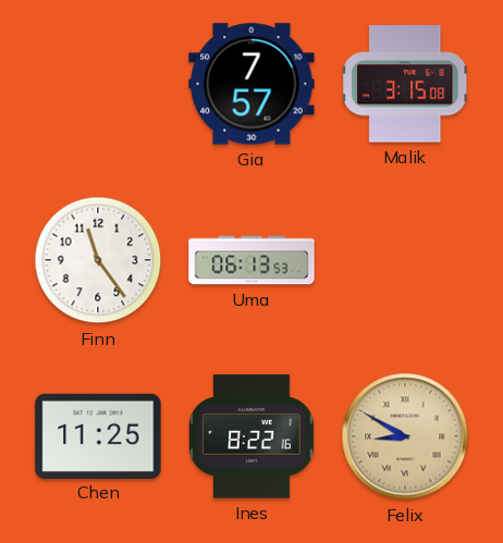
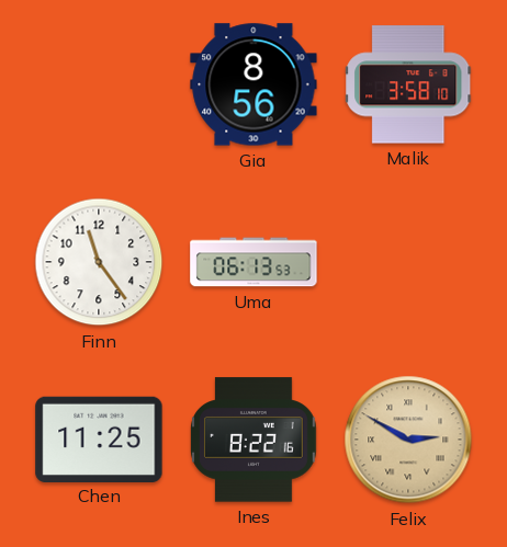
Gia: 7:57 -> 8:56 (253, 84)
Malik: 3:15 -> 3:58 (409, 84)
Felix: 8:50 -> 2:50 (408, 440)
